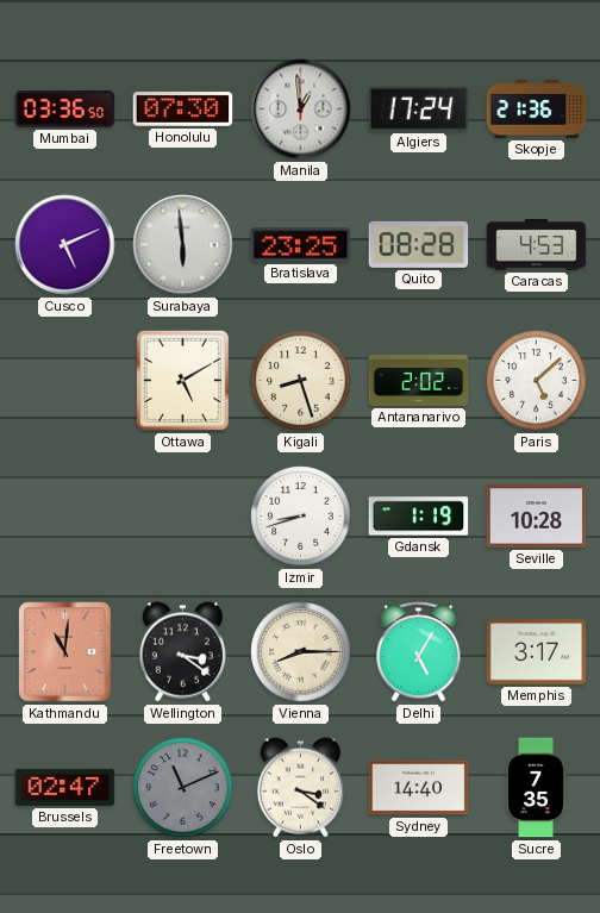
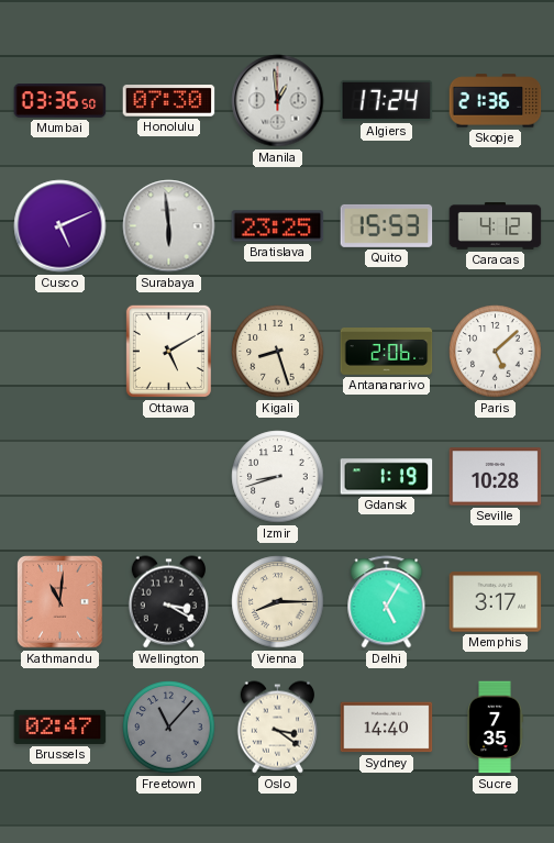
Quito: 08:28 -> 15:53 (387, 225)
Caracas: 4:53 -> 4:12 (496, 226)
Antananarivo: 2:02 -> 2:06 (387, 352)
Wellington: 3:21 -> 3:20 (168, 602)
Freetown: 11:11 -> 11:07 (169, 728)
